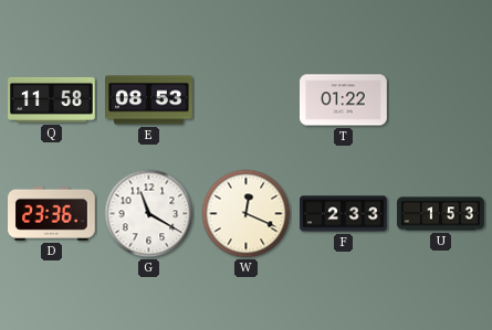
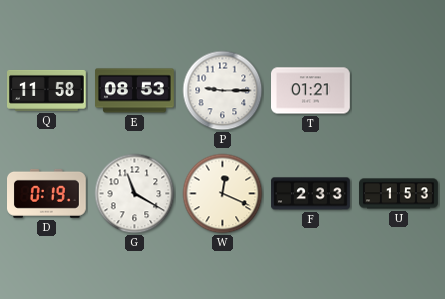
P: none -> 9:15 (223, 91)
T: 01:22 -> 01:21 (311, 91)
D: 23:36 -> 0:19 (47, 193)
